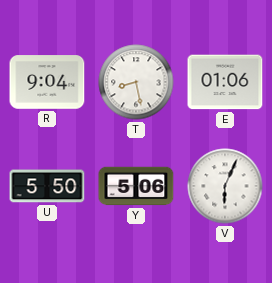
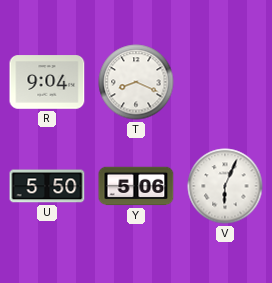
T: 8:28 -> 8:19 (136, 82)
E: 01:06 -> none (225, 82)
